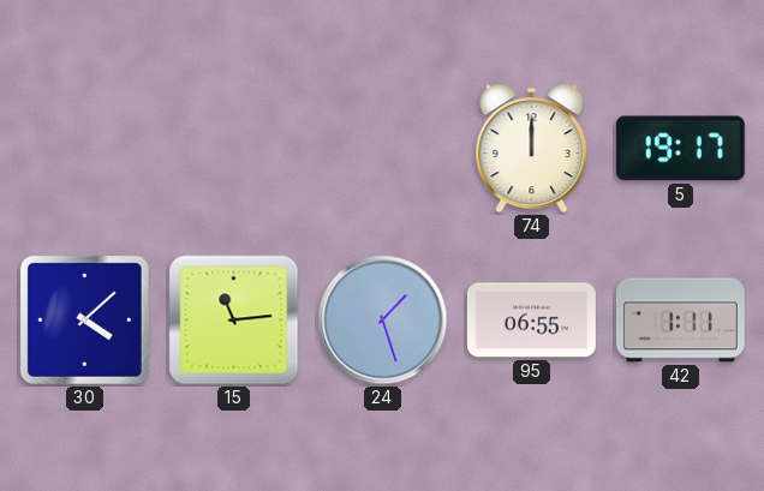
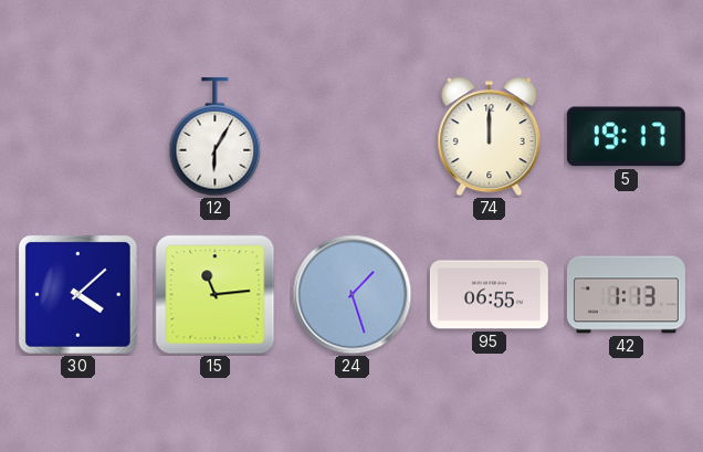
12: none -> 6:05 (216, 137)
42: 1:11 -> 1:13 (626, 295)
